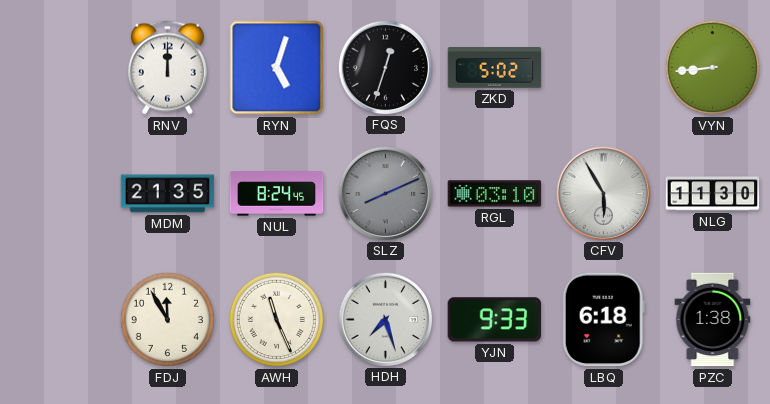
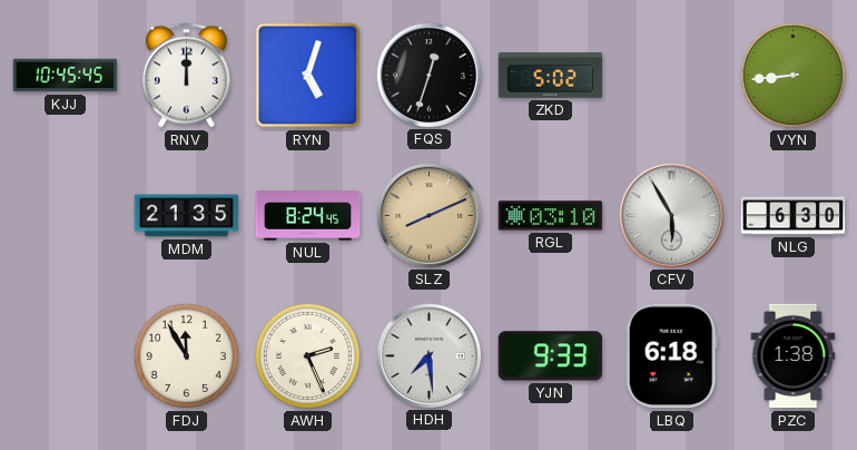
KJJ: none -> 10:45 (66, 76)
SLZ dial: grey -> champagne (428, 215)
NLG: 11:30 -> 6:30 (794, 216)
AWH: 11:26 -> 2:26 (307, 355)
HDH: 7:27 -> 7:29 (428, 355)
